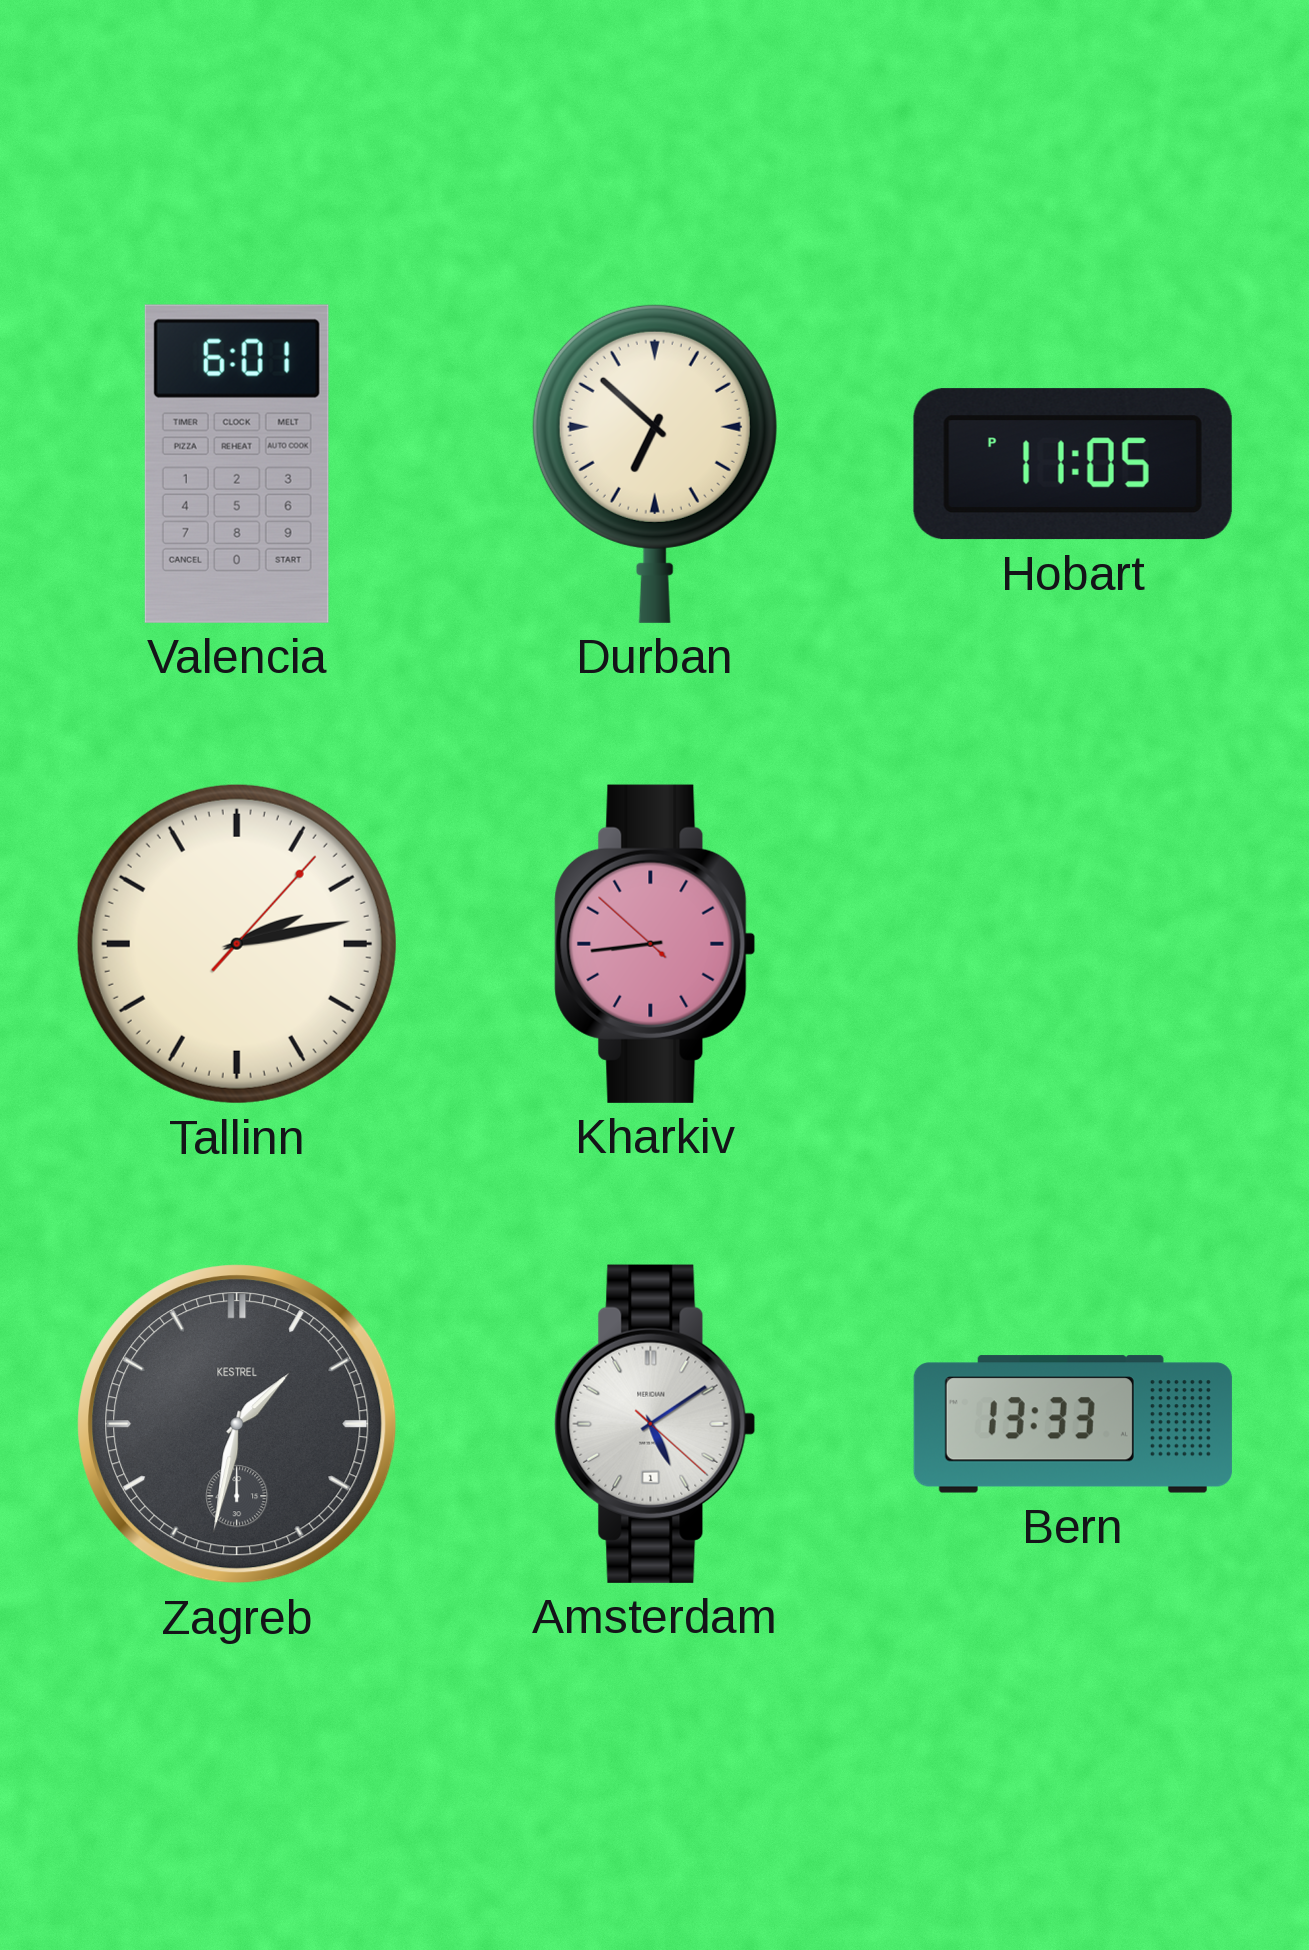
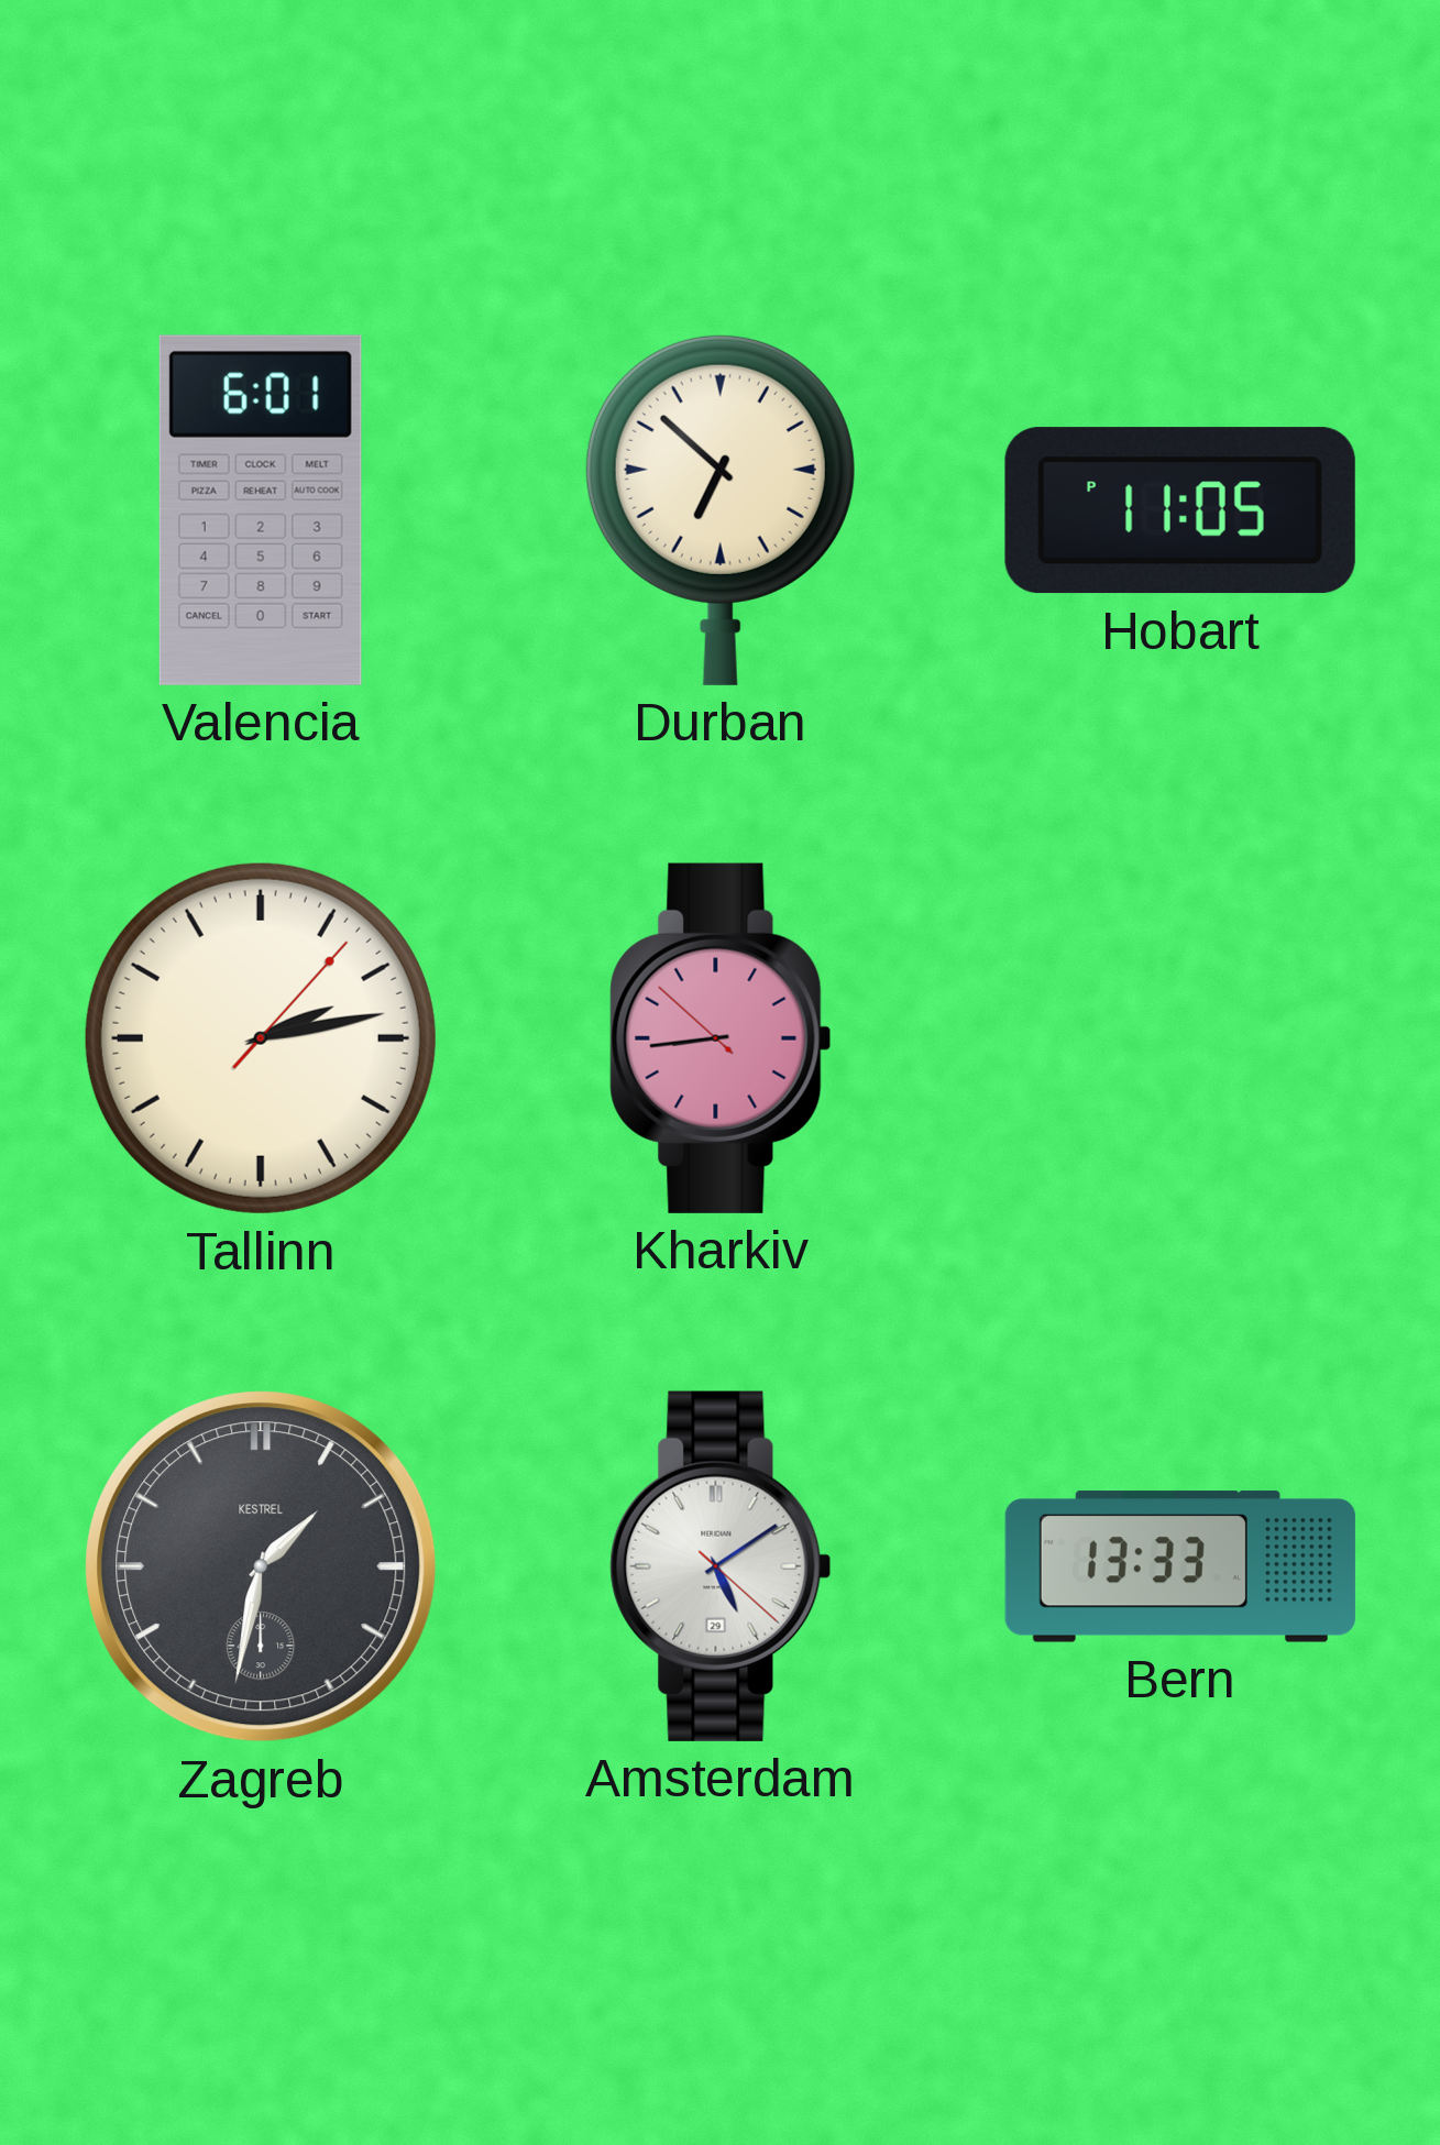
Amsterdam date: 1 -> 29 (721, 1566)
